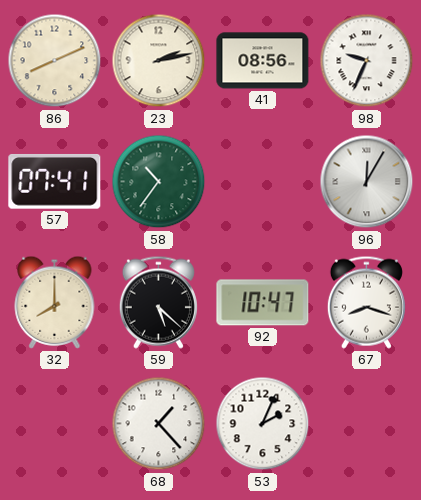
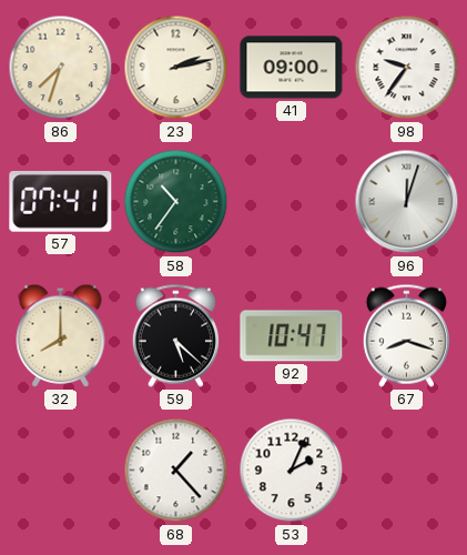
86: 8:11 -> 7:33 (61, 68)
41: 08:56 -> 09:00 (292, 68)
98: 9:34 -> 9:36 (407, 68)
96: 12:05 -> 12:03 (407, 202)
